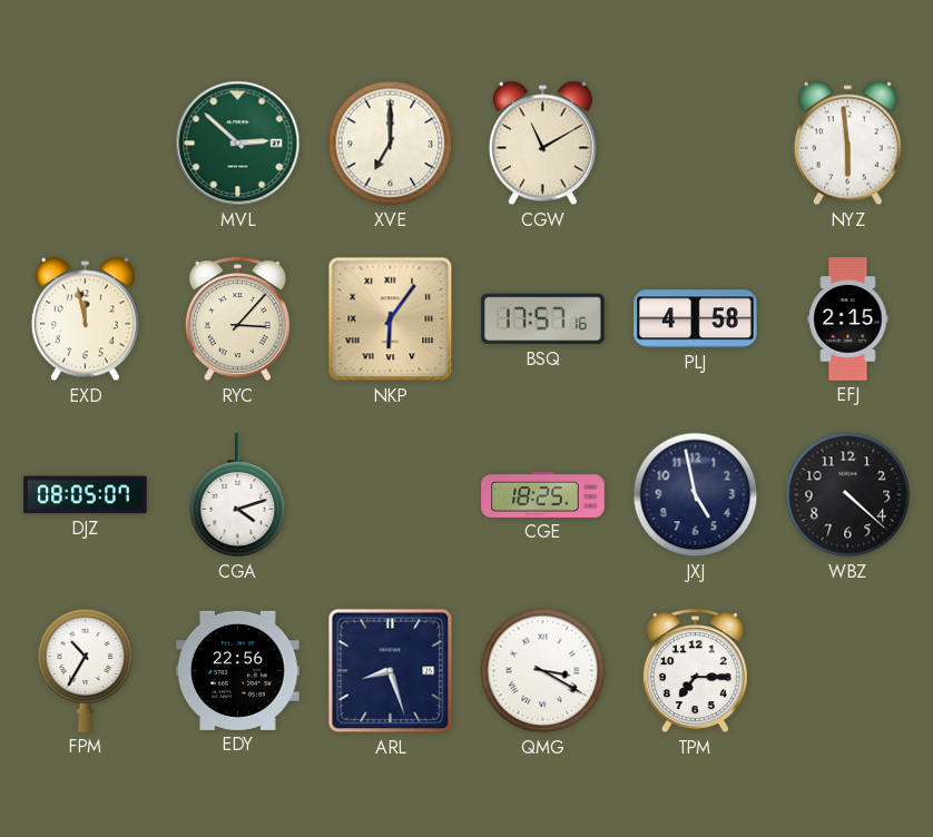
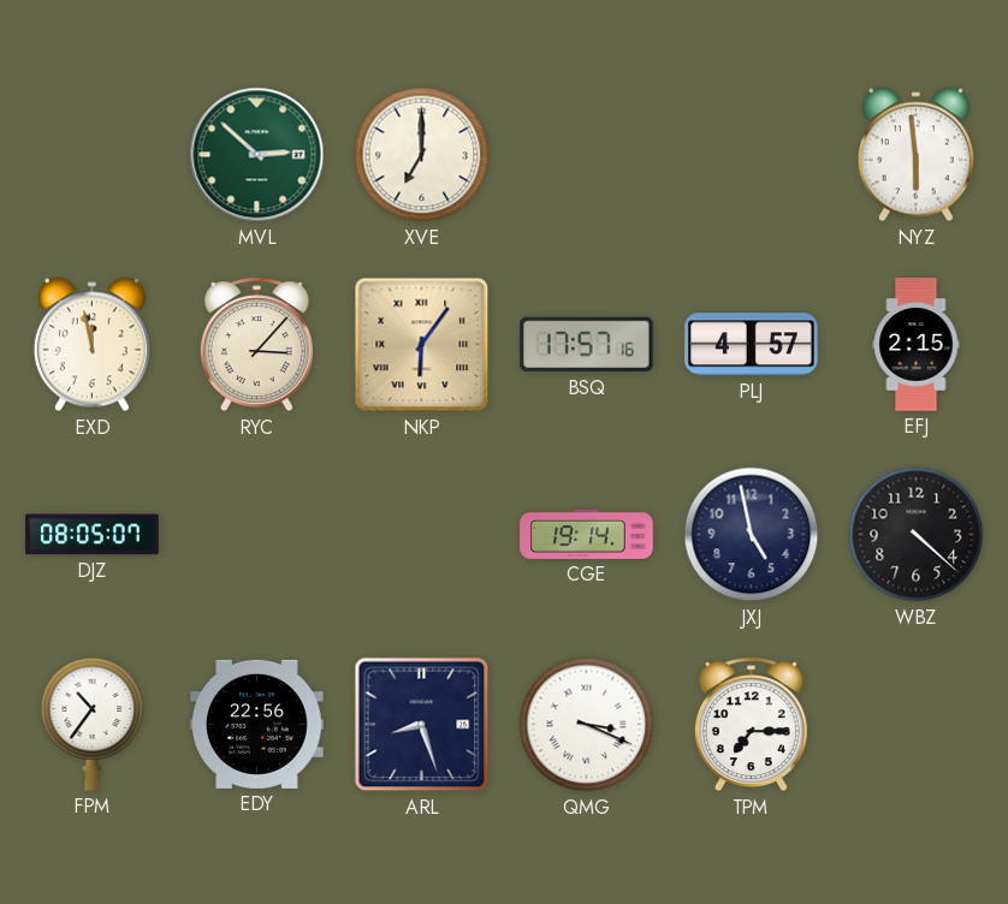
CGW: 11:10 -> none (542, 144)
PLJ: 4:58 -> 4:57 (752, 345)
CGA: 4:12 -> none (238, 495)
CGE: 18:25 -> 19:14 (587, 534)
FPM: 10:35 -> 10:36 (93, 724)
QMG: 3:20 -> 3:19 (587, 725)
